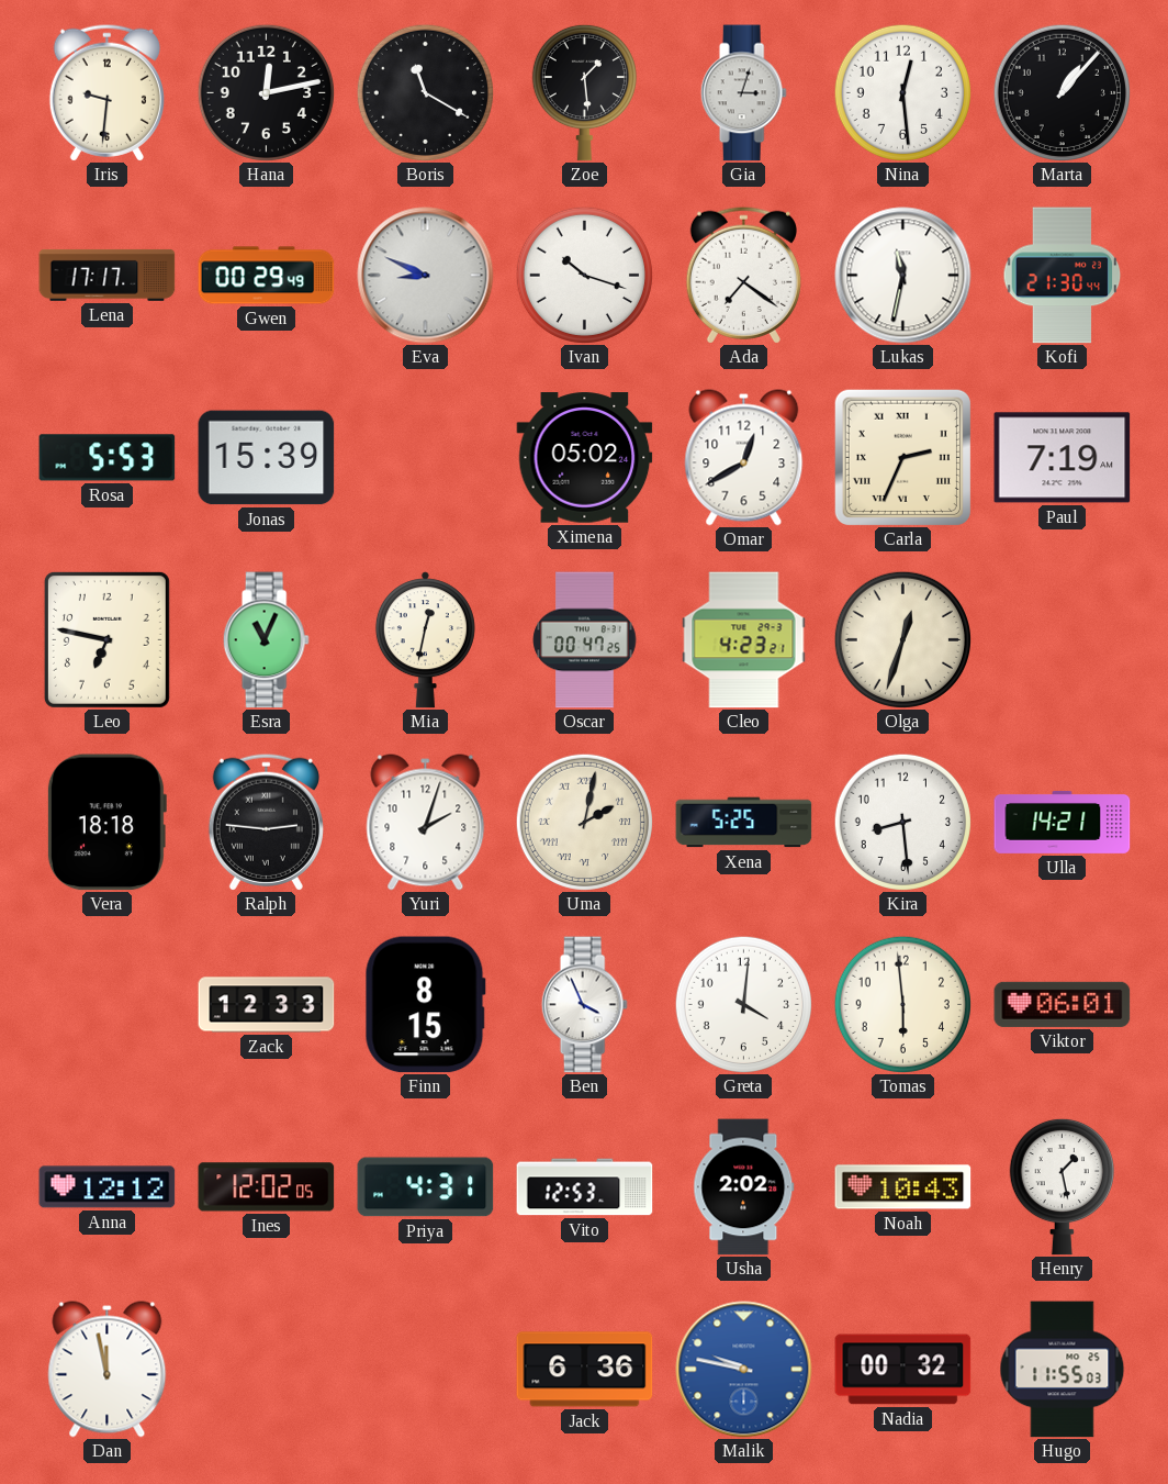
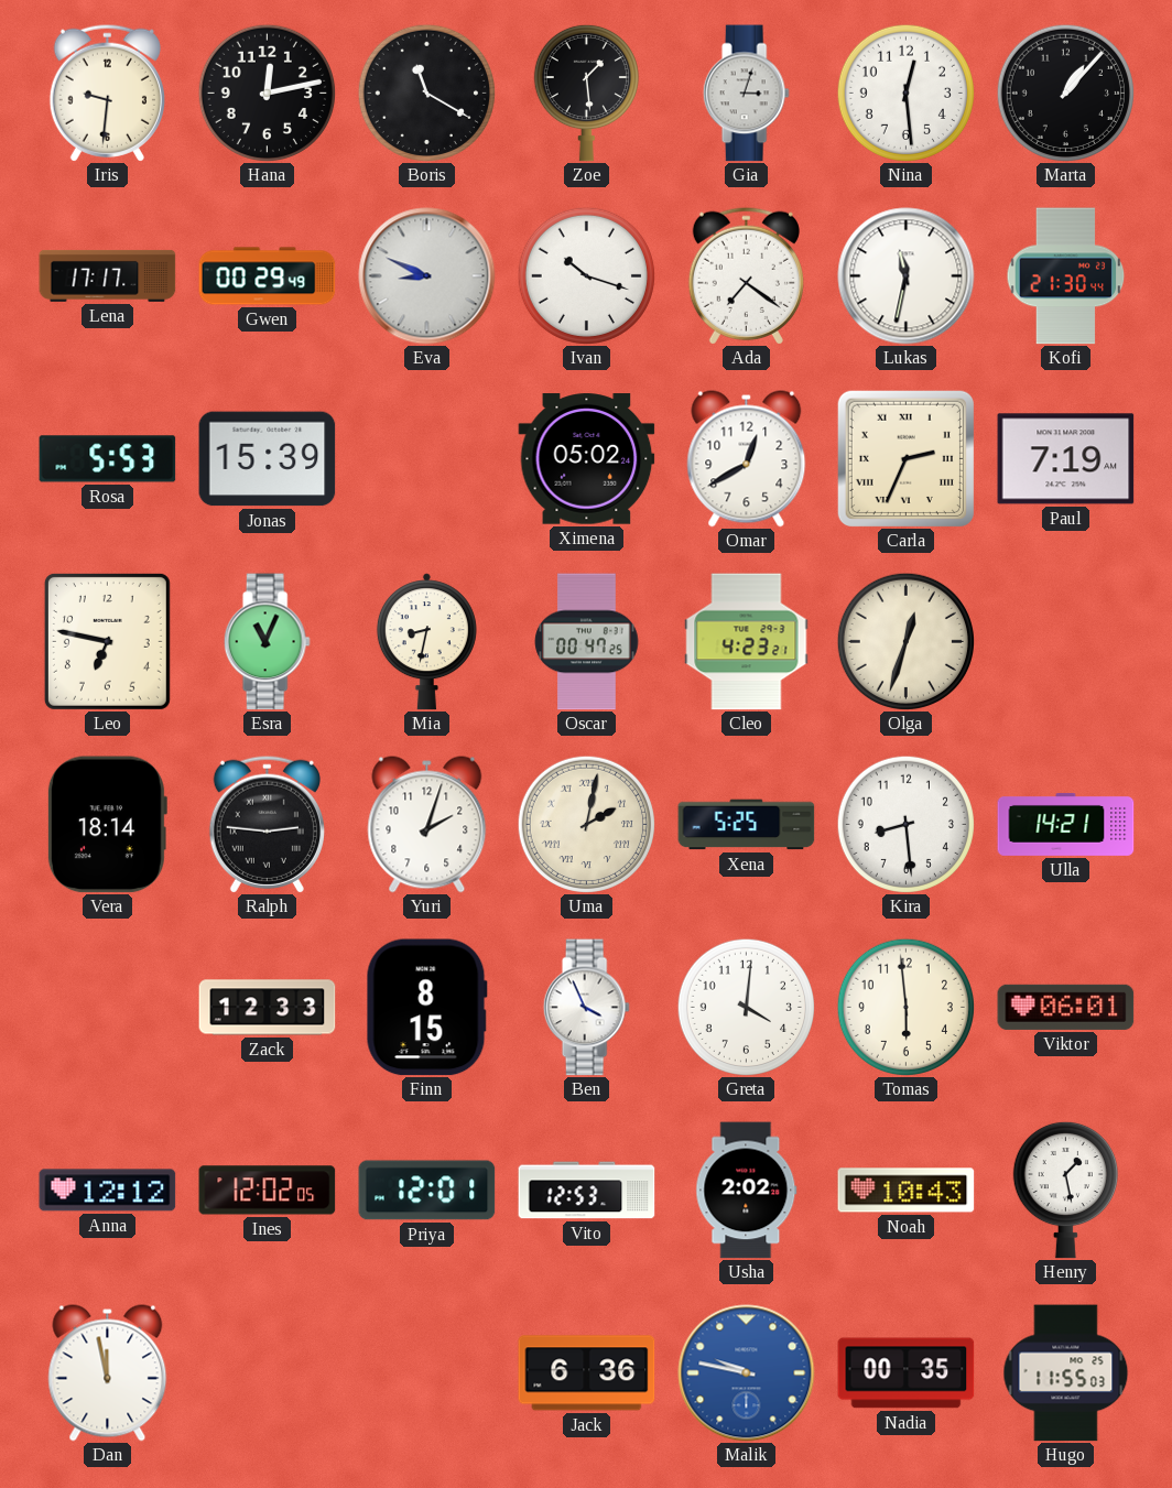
Mia: 12:32 -> 8:32 (426, 642)
Vera: 18:18 -> 18:14 (107, 825)
Priya: 4:31 -> 12:01 (427, 1191)
Nadia: 00:32 -> 00:35 (907, 1373)
